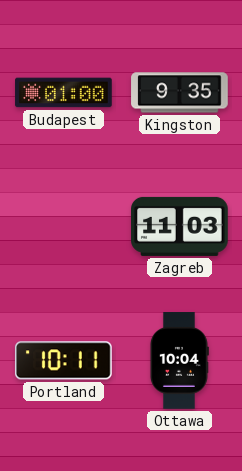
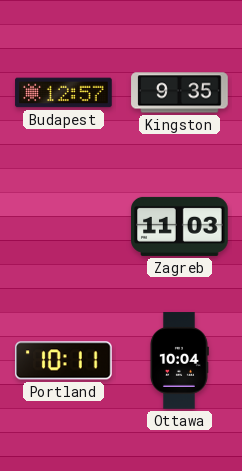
Budapest: 01:00 -> 12:57 (64, 93)
